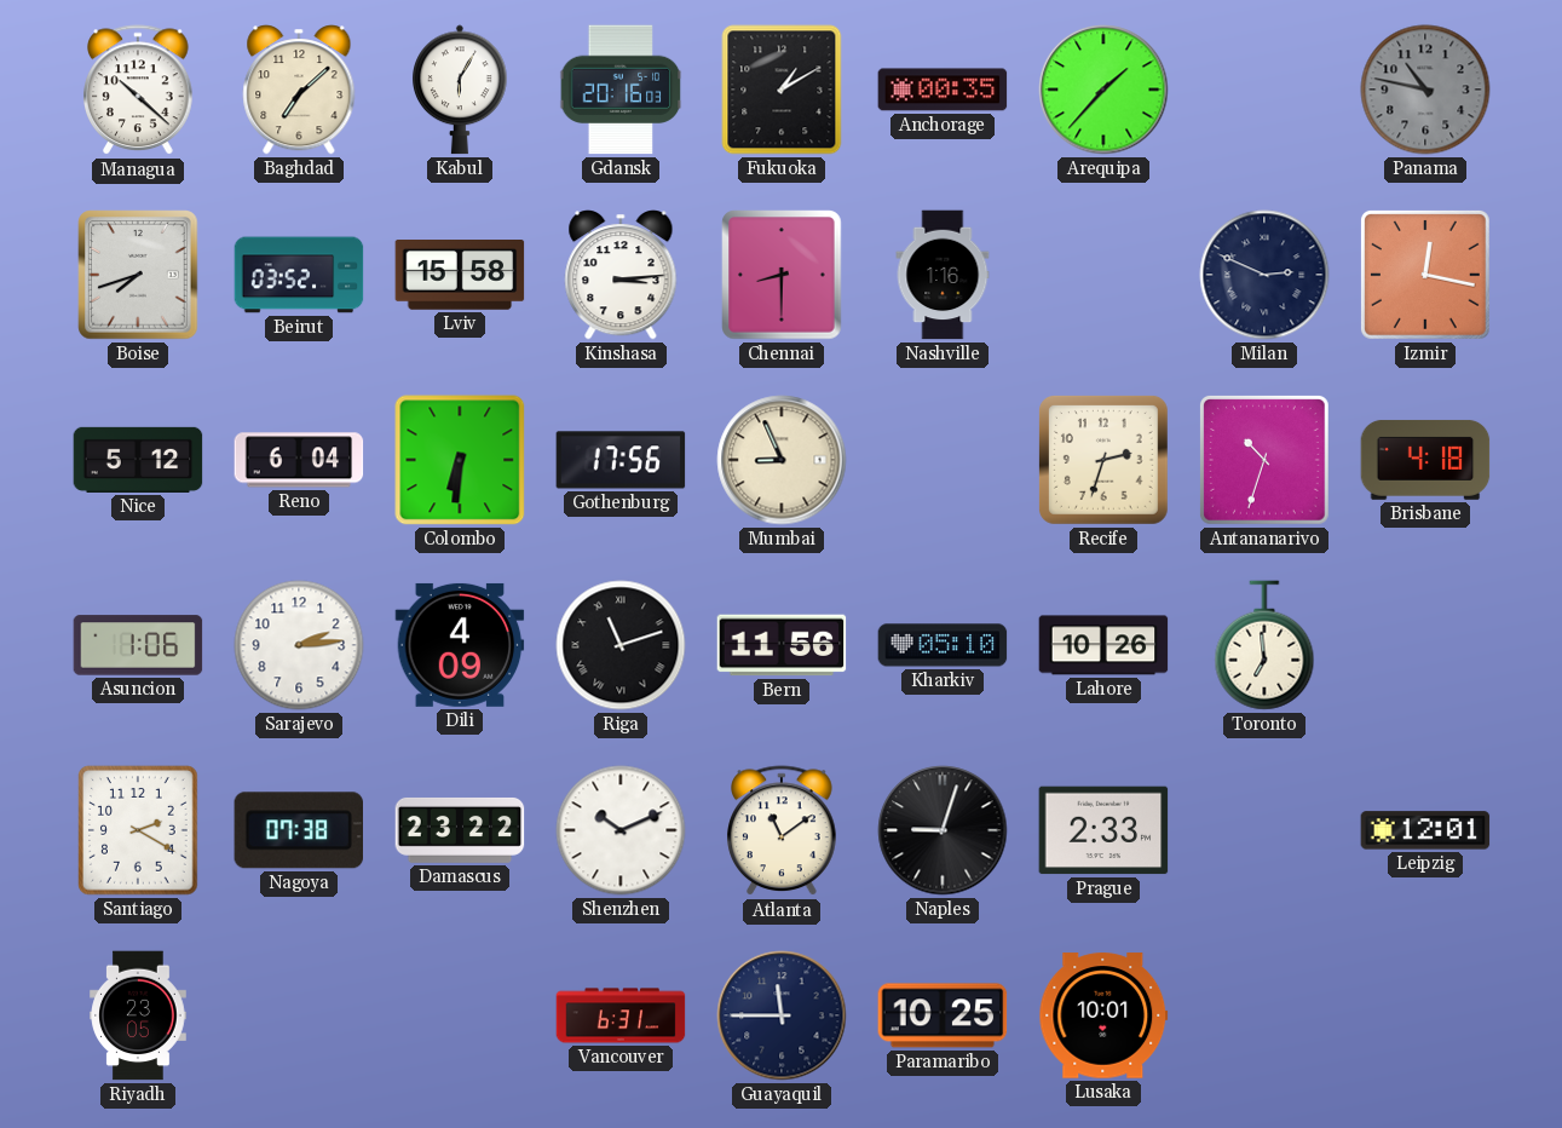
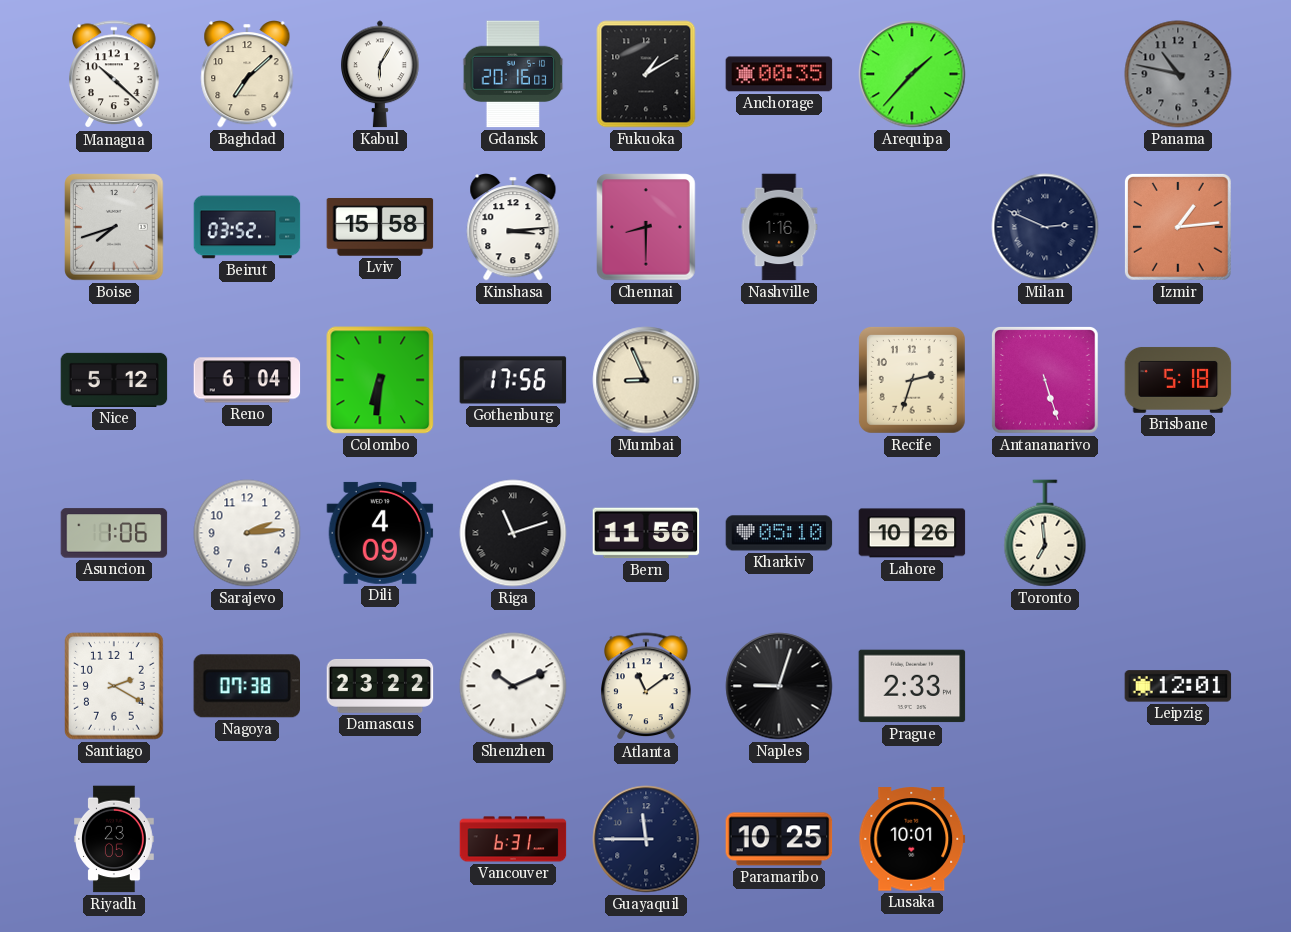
Izmir: 12:17 -> 1:14 (1178, 227)
Antananarivo: 10:33 -> 5:27 (1045, 380)
Brisbane: 4:18 -> 5:18 (1178, 380)
